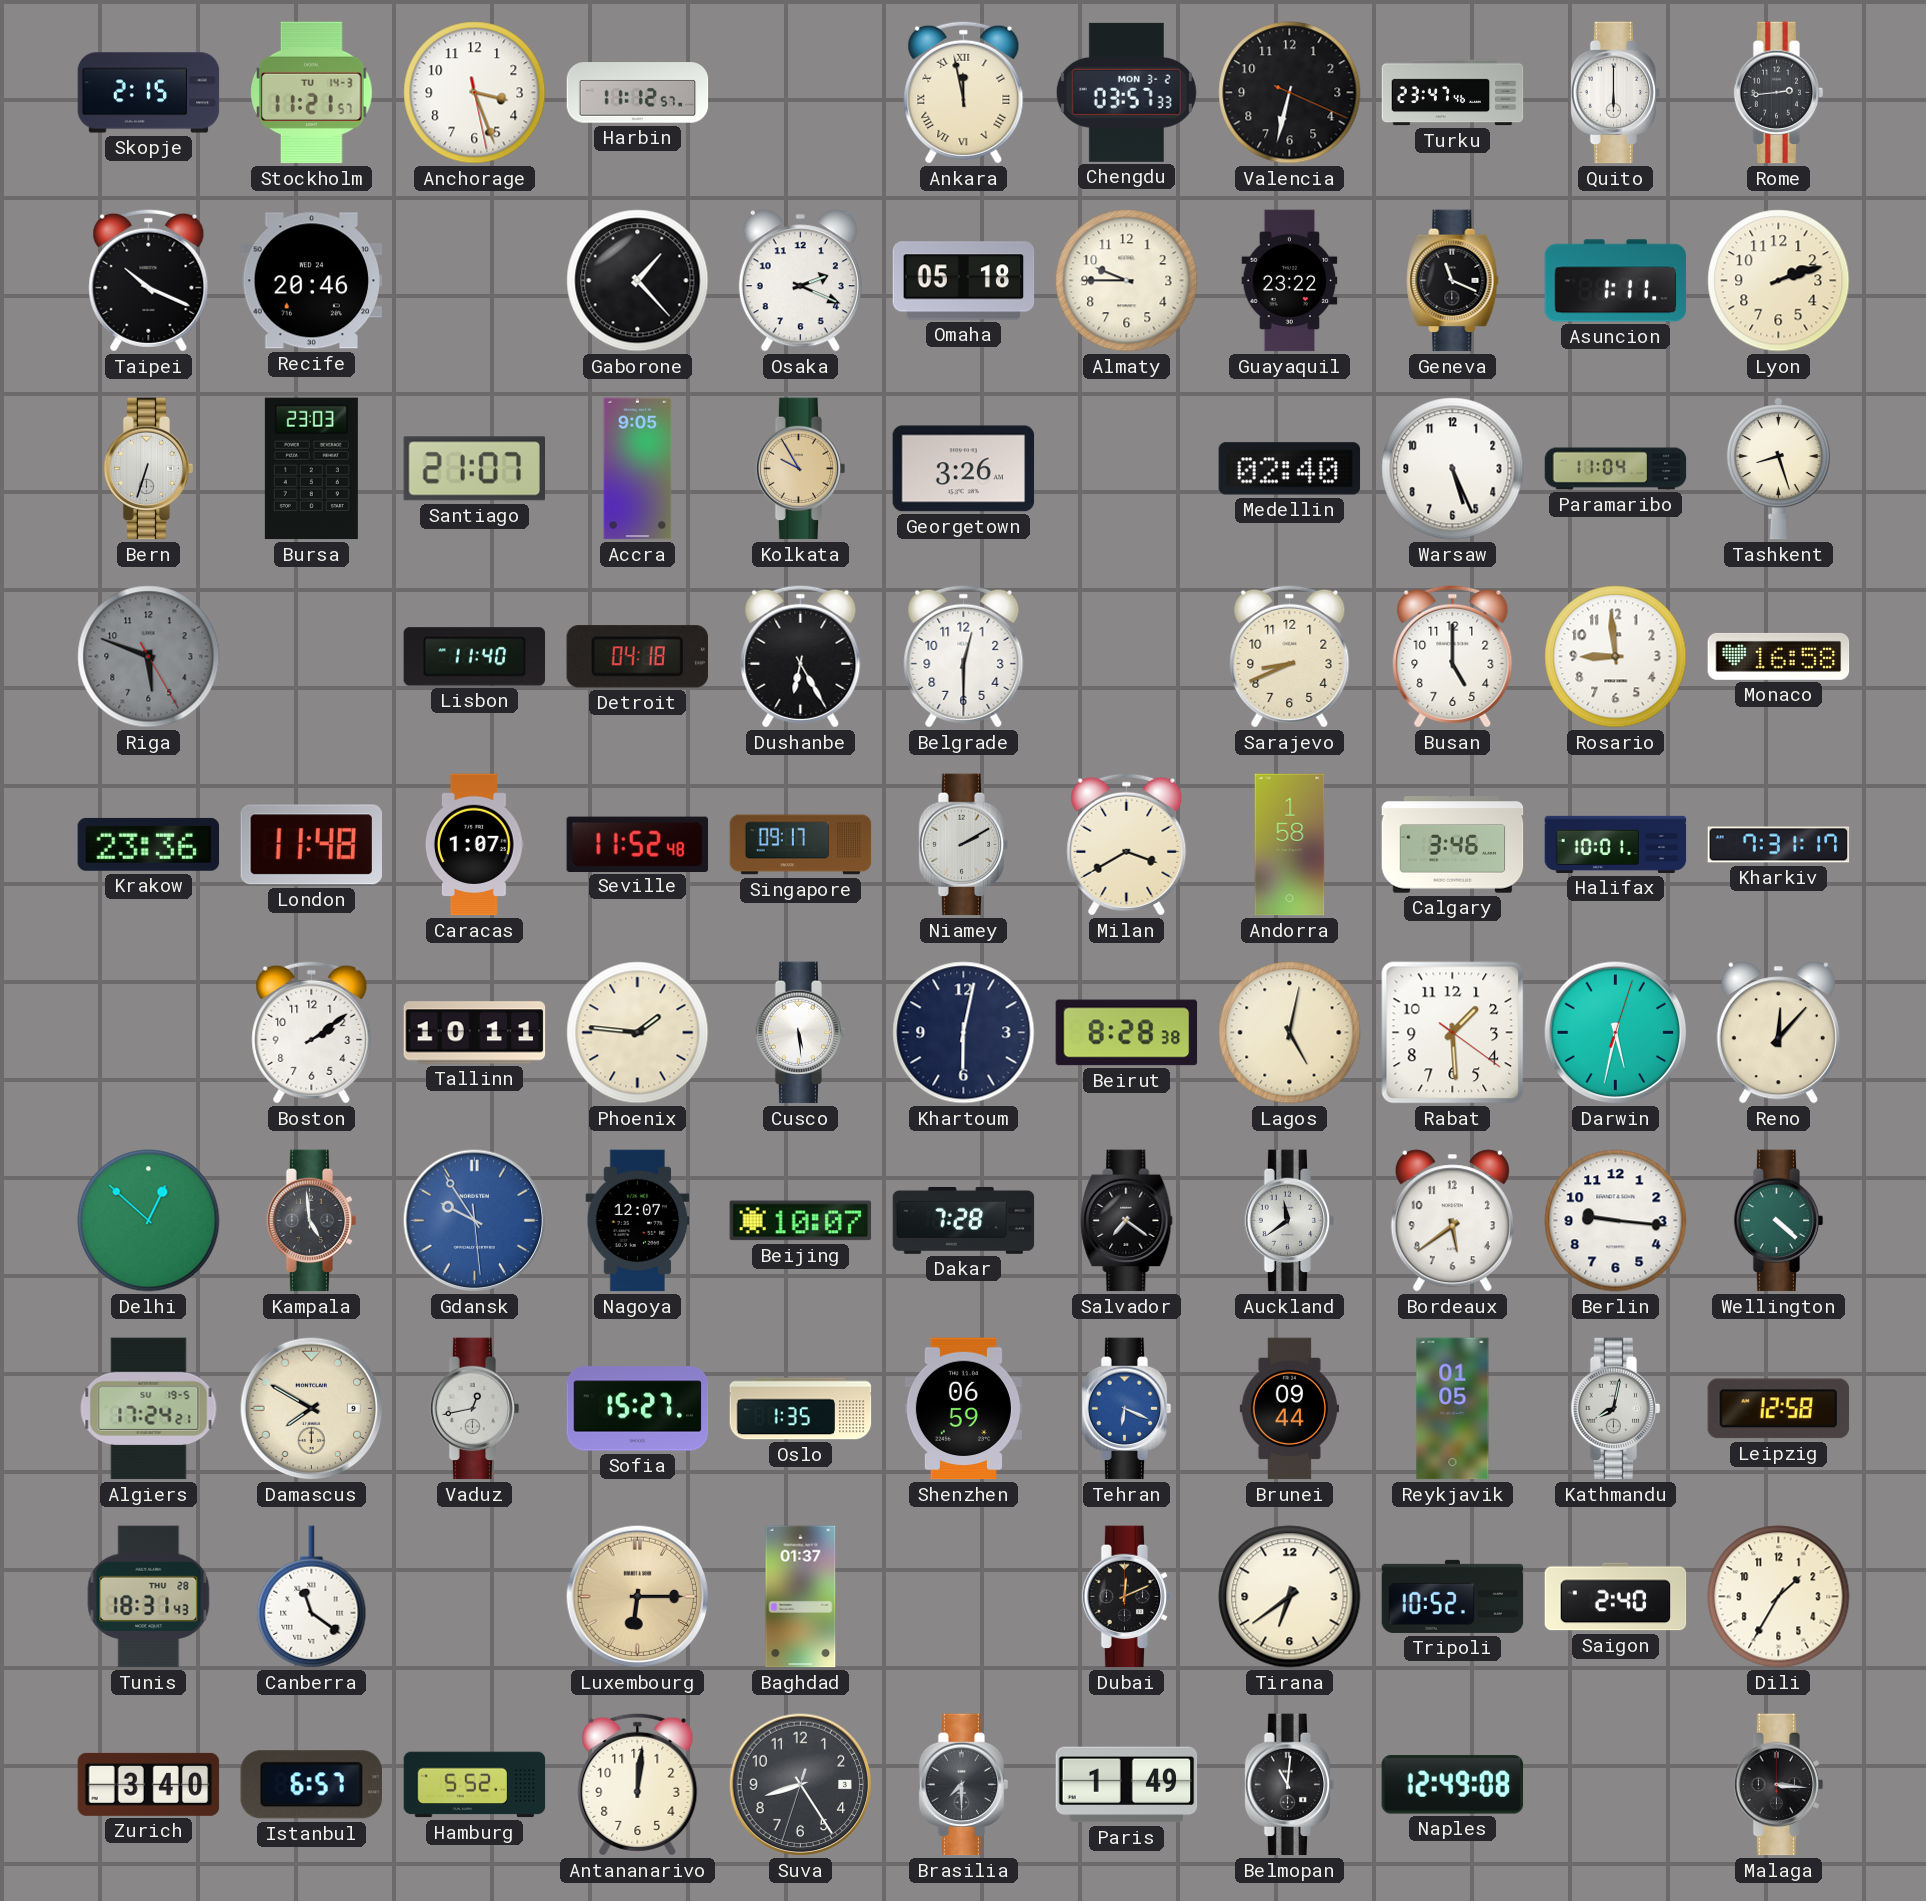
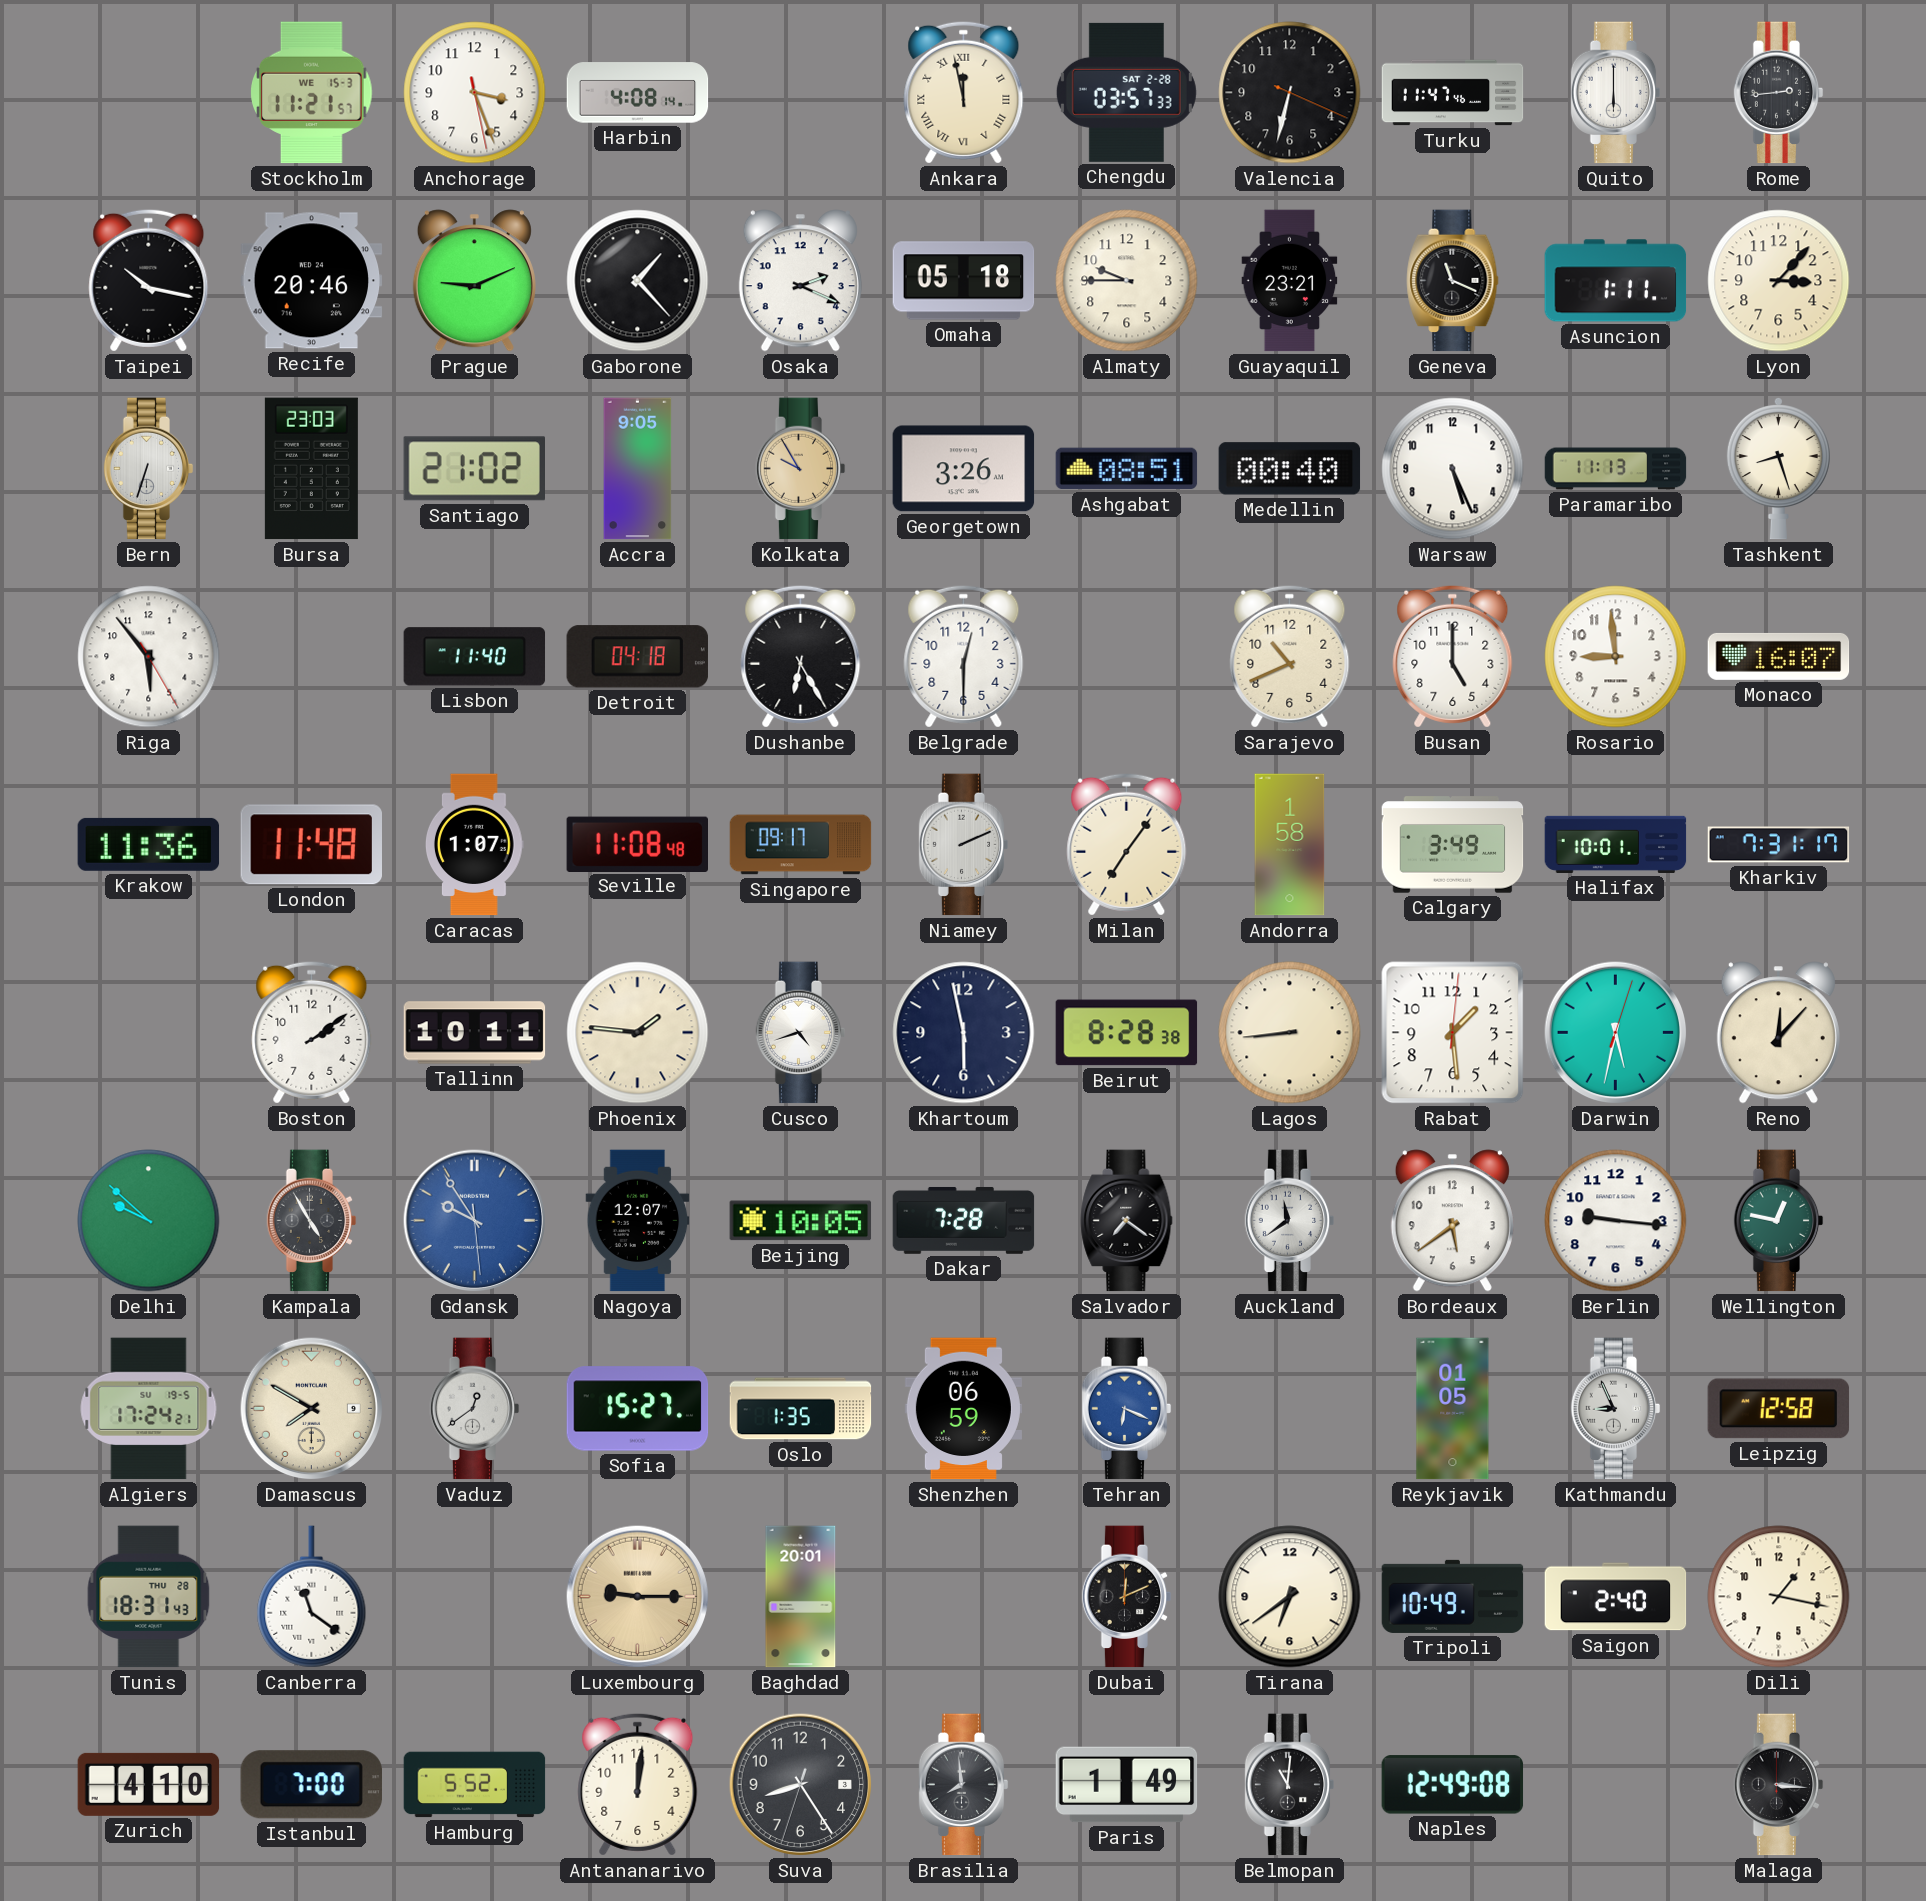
Skopje: 2:15 -> none (149, 93)
Stockholm date: TU 14-3 -> WE 15-3 (312, 93)
Harbin: 11:12 -> 4:08 (638, 93)
Chengdu date: MON 3-2 -> SAT 2-28 (1126, 92)
Turku: 23:47 -> 11:47 (1453, 93)
Taipei: 10:19 -> 10:17 (149, 280)
Prague: none -> 9:11 (474, 281)
Guayaquil: 23:22 -> 23:21 (1290, 281)
Lyon: 2:12 -> 3:07 (1779, 281)
Santiago: 21:07 -> 21:02 (474, 469)
Ashgabat: none -> 08:51 (1127, 469)
Medellin: 02:40 -> 00:40 (1290, 469)
Paramaribo: 11:04 -> 11:13 (1616, 469)
Riga: 5:48 -> 5:53 (149, 657)
Riga dial: grey -> white (149, 657)
Sarajevo: 8:41 -> 10:41 (1290, 656)
Monaco: 16:58 -> 16:07 (1779, 656)
Krakow: 23:36 -> 11:36 (149, 844)
Seville: 11:52 -> 11:08 (637, 844)
Niamey: 2:10 -> 2:11 (964, 845)
Milan: 3:40 -> 7:06 (1127, 844)
Calgary: 3:46 -> 3:49 (1453, 845)
Cusco: 5:29 -> 4:42 (801, 1033)
Khartoum: 6:02 -> 5:58 (964, 1033)
Lagos: 5:02 -> 8:44 (1290, 1033)
Rabat: 1:29:21 -> 1:29:01 (1453, 1033)
Delhi: 12:52 -> 9:52 (149, 1221)
Kampala: 4:59 -> 4:55 (312, 1221)
Beijing: 10:07 -> 10:05 (801, 1221)
Wellington: 4:22 -> 12:47 (1779, 1221)
Vaduz: 12:43 -> 12:39 (475, 1409)
Brunei: 09:44 -> none (1289, 1409)
Kathmandu: 8:02 -> 8:56 (1616, 1409)
Luxembourg: 6:15 -> 9:15 (638, 1597)
Baghdad: 01:37 -> 20:01 (801, 1597)
Tripoli: 10:52 -> 10:49 (1453, 1596)
Dili: 1:35 -> 1:17 (1779, 1597)
Zurich: 3:40 -> 4:10 (149, 1784)
Istanbul: 6:57 -> 7:00 (311, 1785)
Brasilia: 7:30 -> 7:59 (964, 1785)
